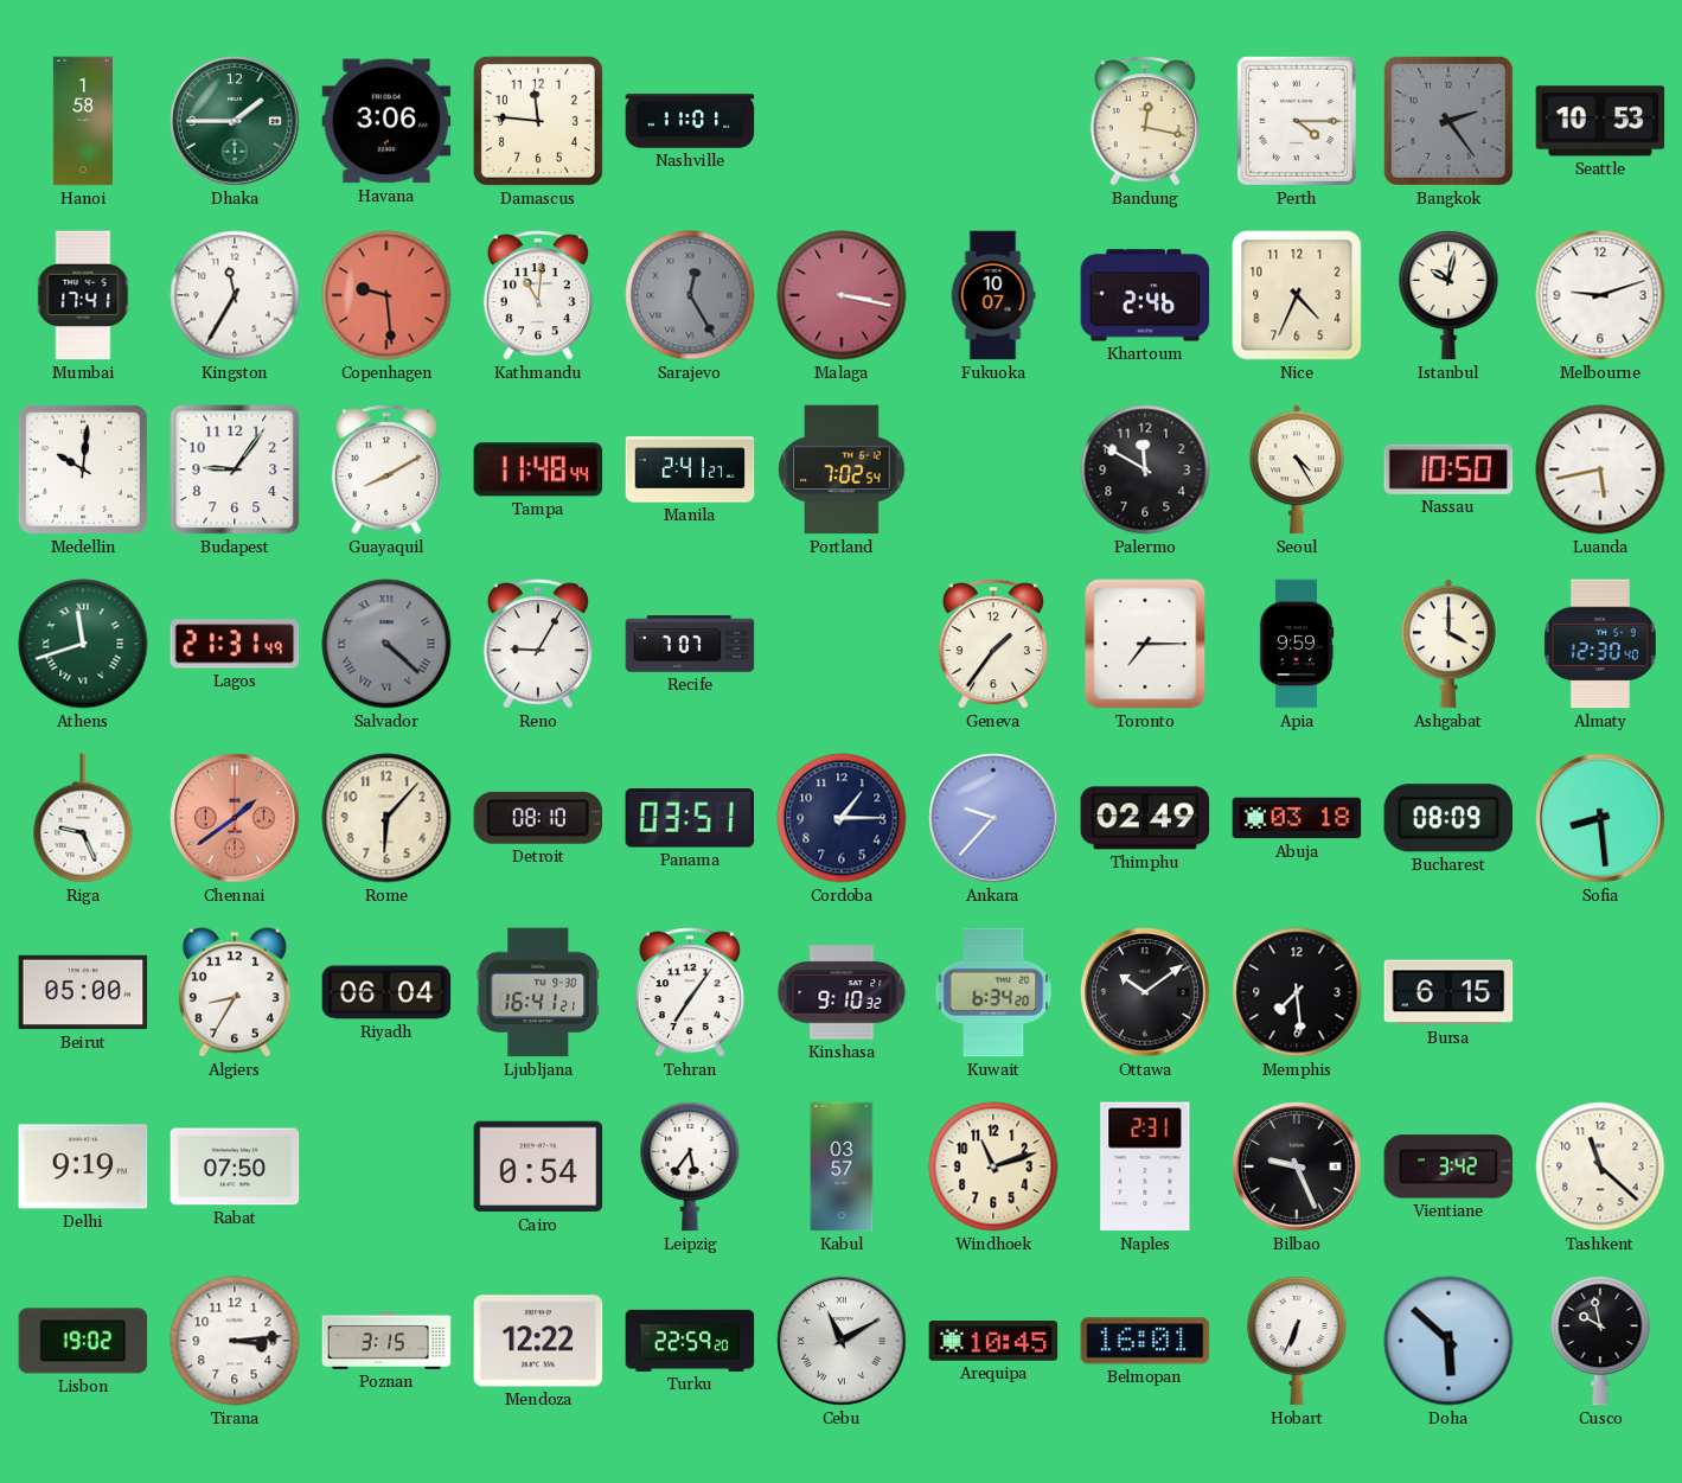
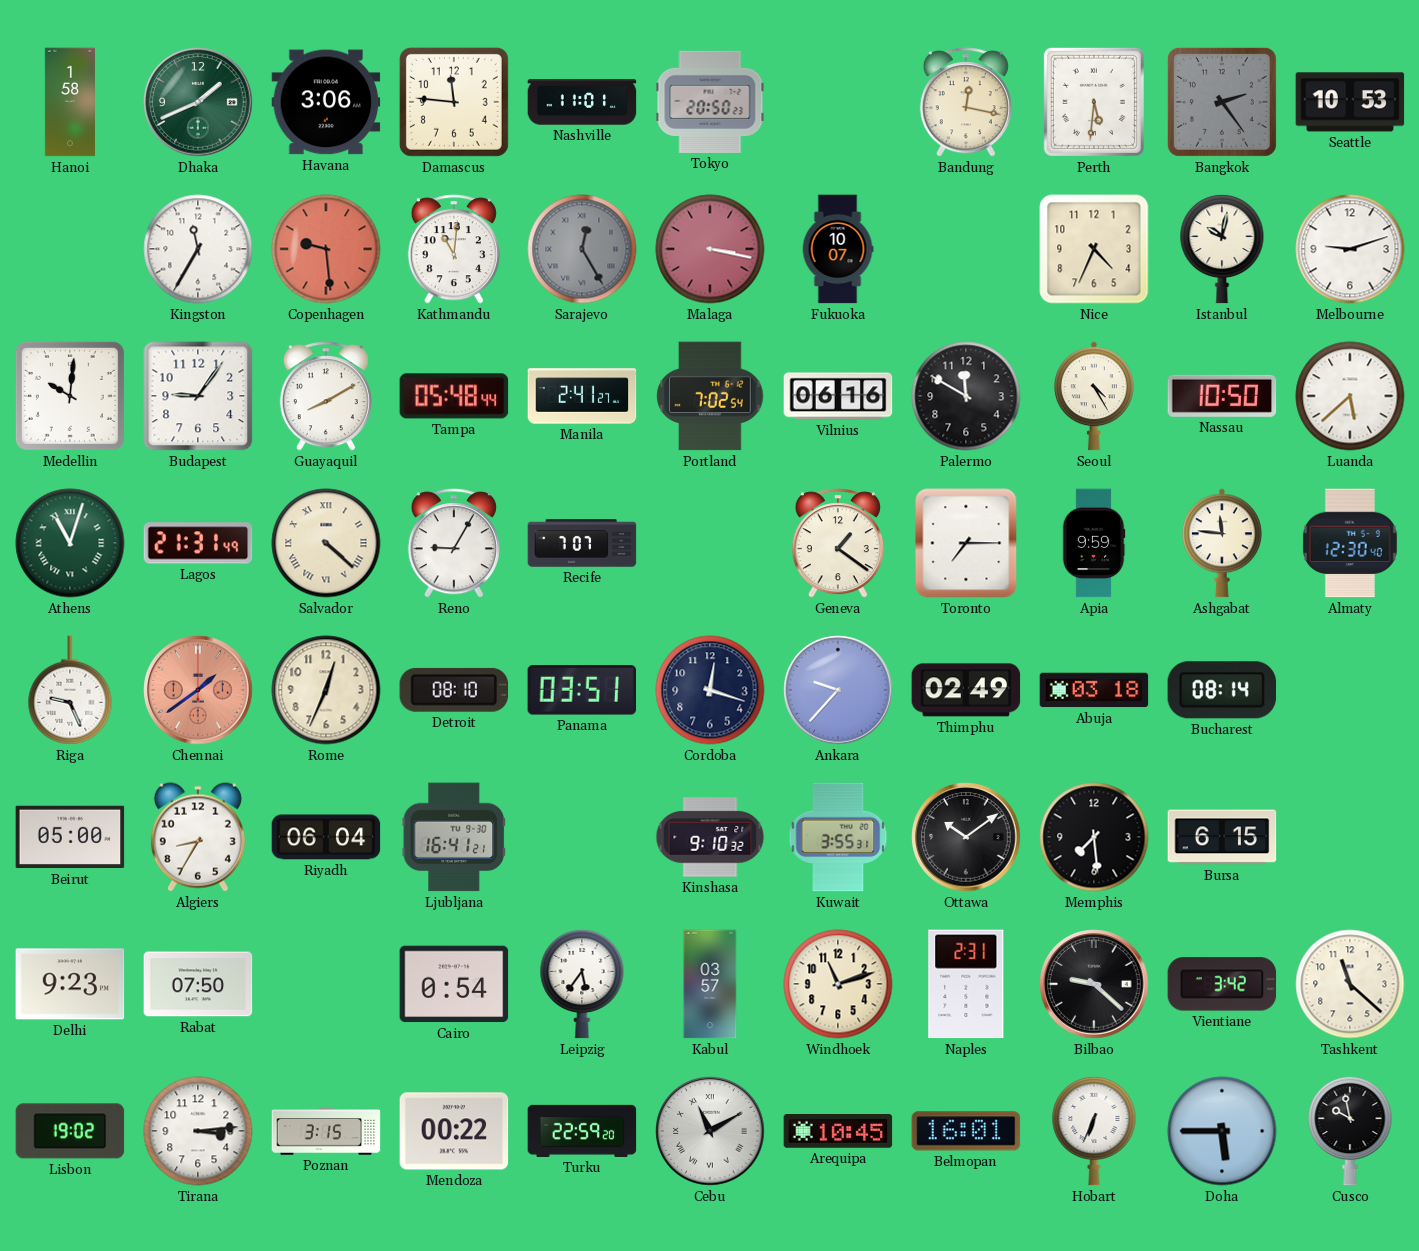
Dhaka: 1:45 -> 1:41 (198, 102)
Tokyo: none -> 20:50 (710, 102)
Perth: 4:15 -> 5:31 (1094, 102)
Mumbai: 17:41 -> none (83, 295)
Khartoum: 2:46 -> none (1145, 295)
Tampa: 11:48 -> 05:48 (454, 396)
Vilnius: none -> 06:16 (838, 396)
Luanda: 5:43 -> 5:38 (1350, 396)
Athens: 11:42 -> 11:03 (70, 543)
Salvador dial: grey -> cream (326, 543)
Geneva: 1:36 -> 1:21 (838, 543)
Ashgabat: 4:00 -> 11:46 (1223, 543)
Rome: 6:07 -> 12:34 (326, 690)
Cordoba: 1:15 -> 12:18 (710, 690)
Bucharest: 08:09 -> 08:14 (1222, 690)
Sofia: 8:29 -> none (1600, 818)
Tehran: 7:06 -> none (690, 992)
Kuwait: 6:34 -> 3:55 (838, 837)
Delhi: 9:19 -> 9:23 (70, 984)
Bilbao: 9:26 -> 9:22 (1094, 984)
Mendoza: 12:22 -> 00:22 (454, 1131)
Doha: 5:52 -> 5:45 (1222, 1131)
